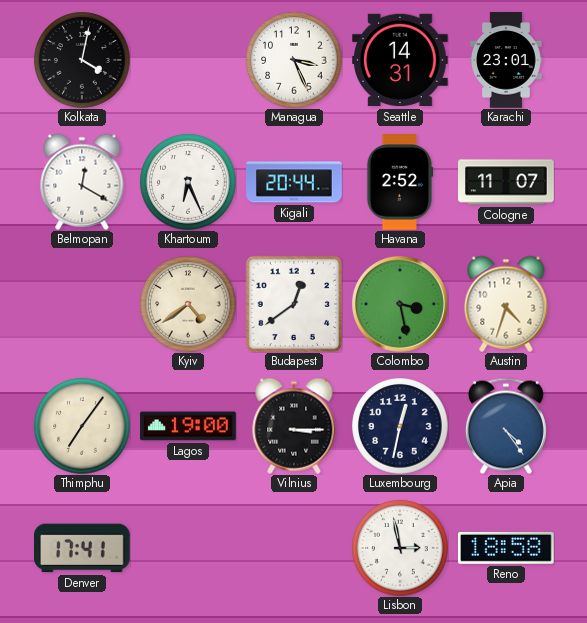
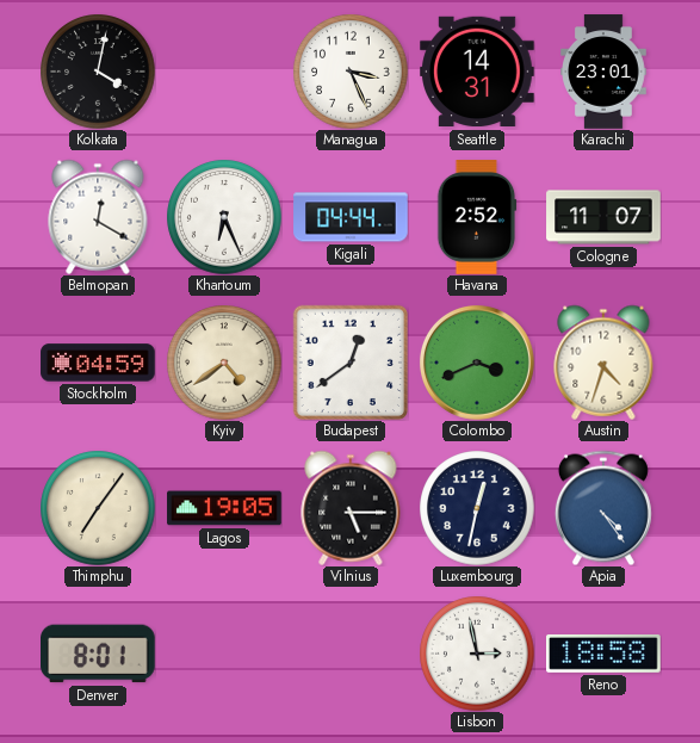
Kigali: 20:44 -> 04:44 (351, 217)
Stockholm: none -> 04:59 (98, 363)
Colombo: 3:28 -> 3:41 (477, 363)
Lagos: 19:00 -> 19:05 (224, 508)
Vilnius: 3:15 -> 5:15 (351, 508)
Denver: 17:41 -> 8:01 (99, 654)
